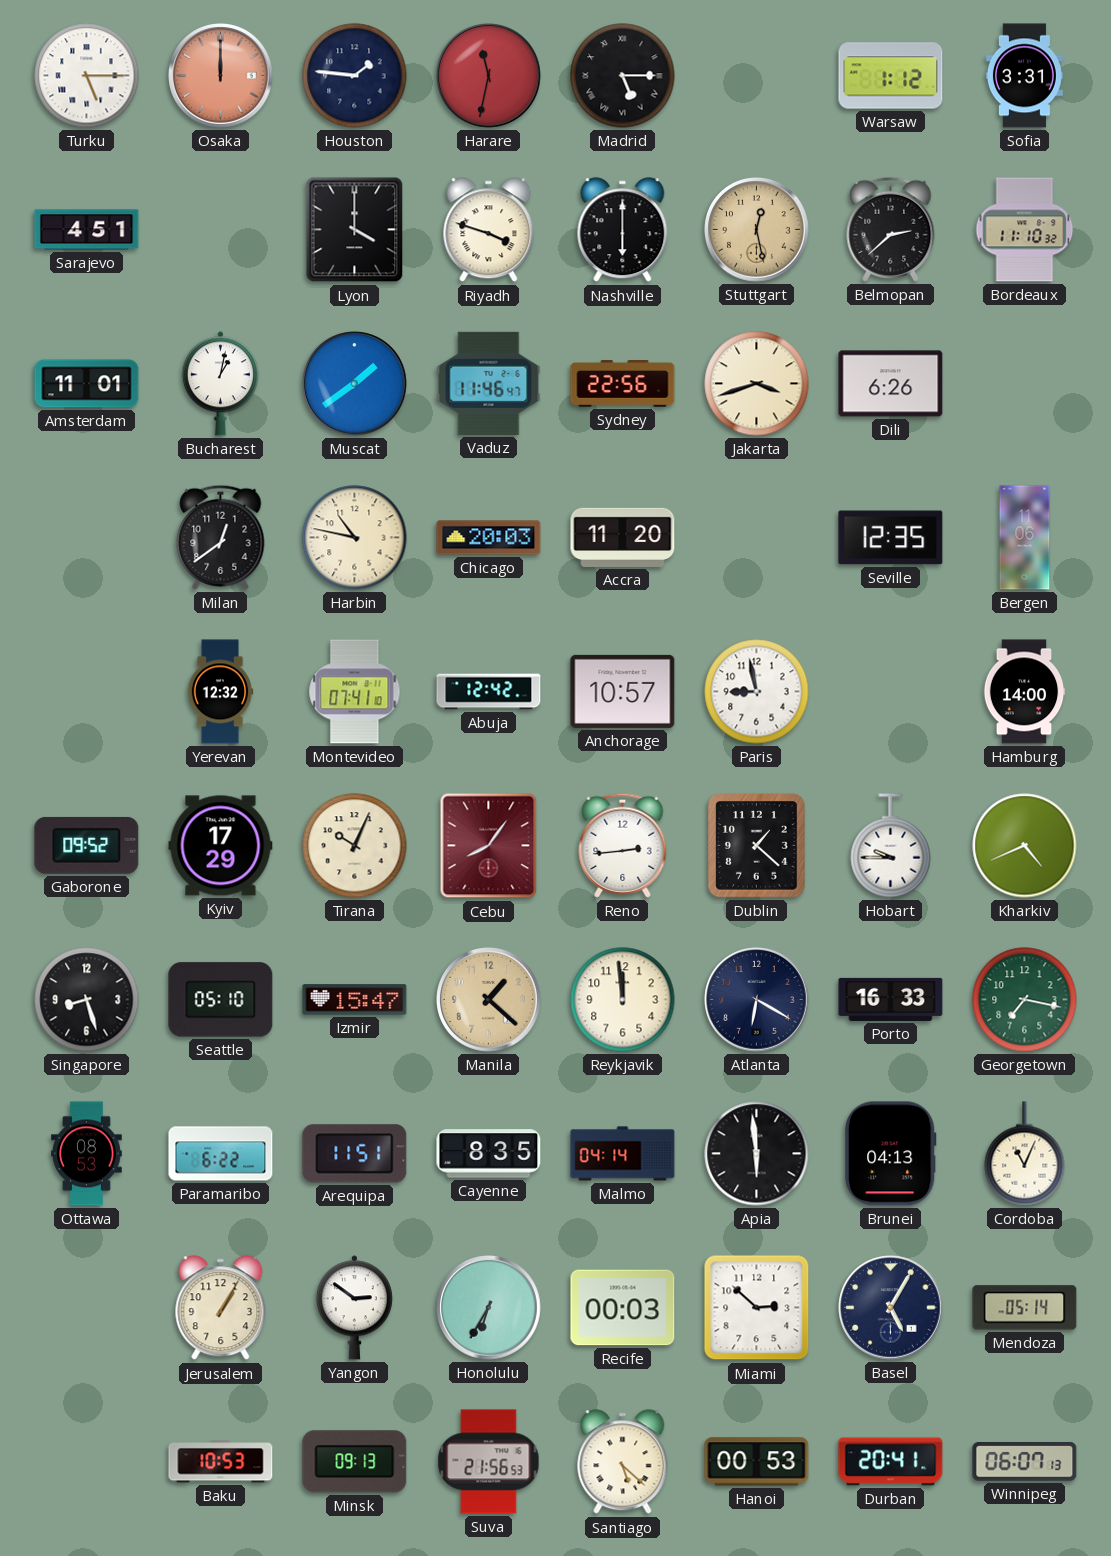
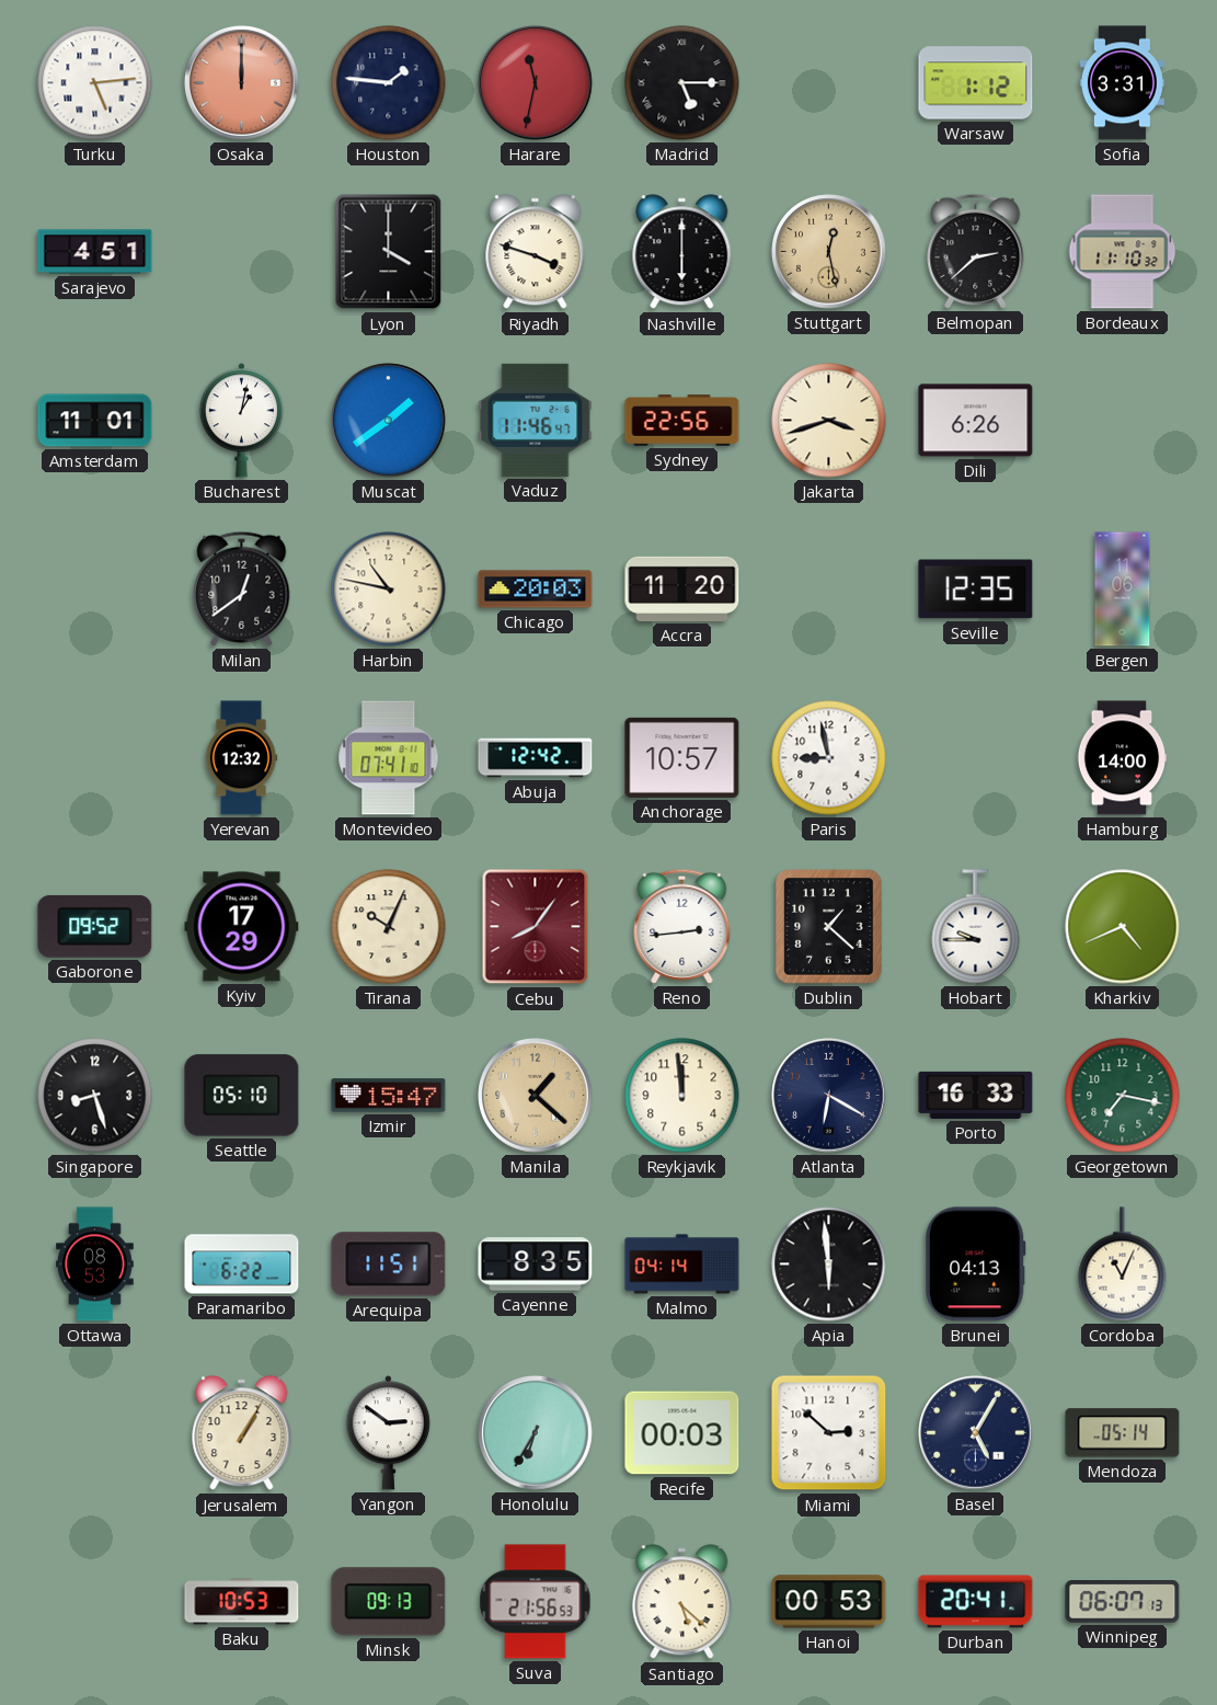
Turku: 5:15 -> 5:14 (95, 83)
